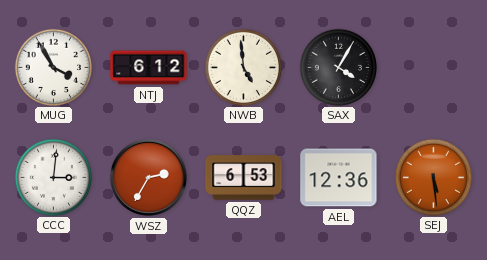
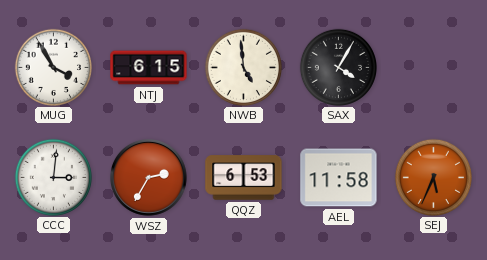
NTJ: 6:12 -> 6:15 (149, 68)
AEL: 12:36 -> 11:58 (339, 178)
SEJ: 5:29 -> 5:34 (433, 177)
